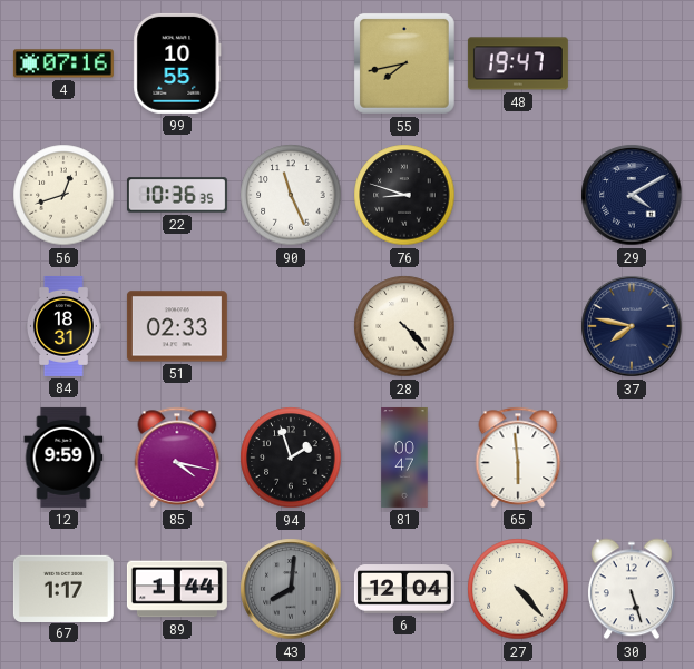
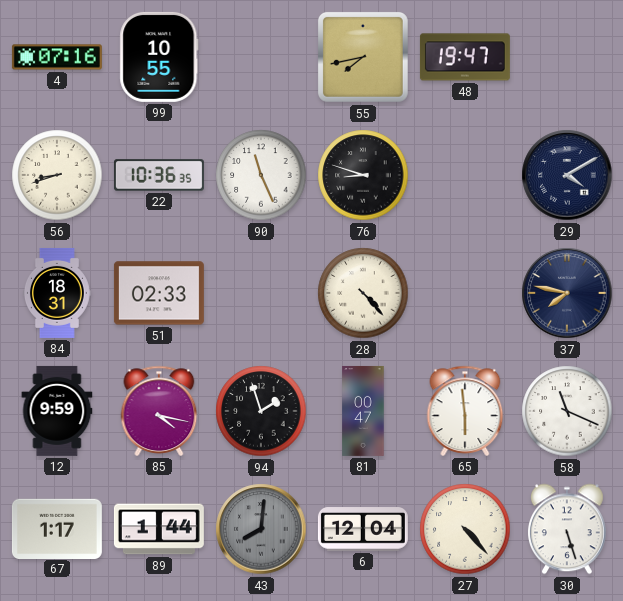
56: 12:42 -> 8:42 (57, 175)
58: none -> 11:19 (567, 411)
